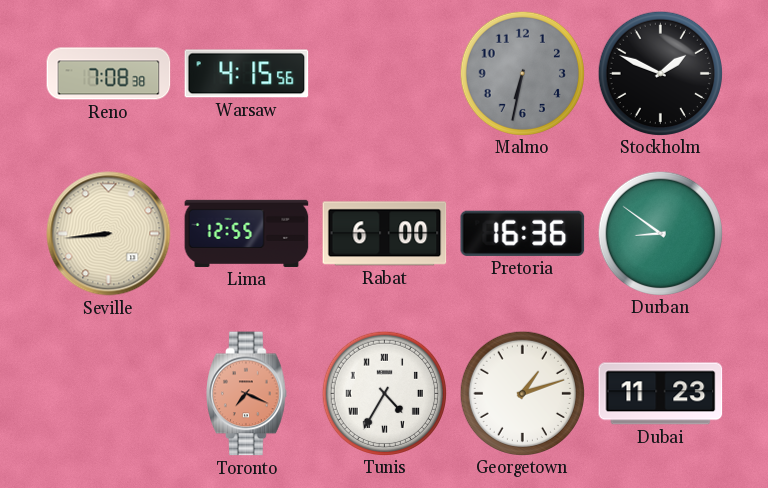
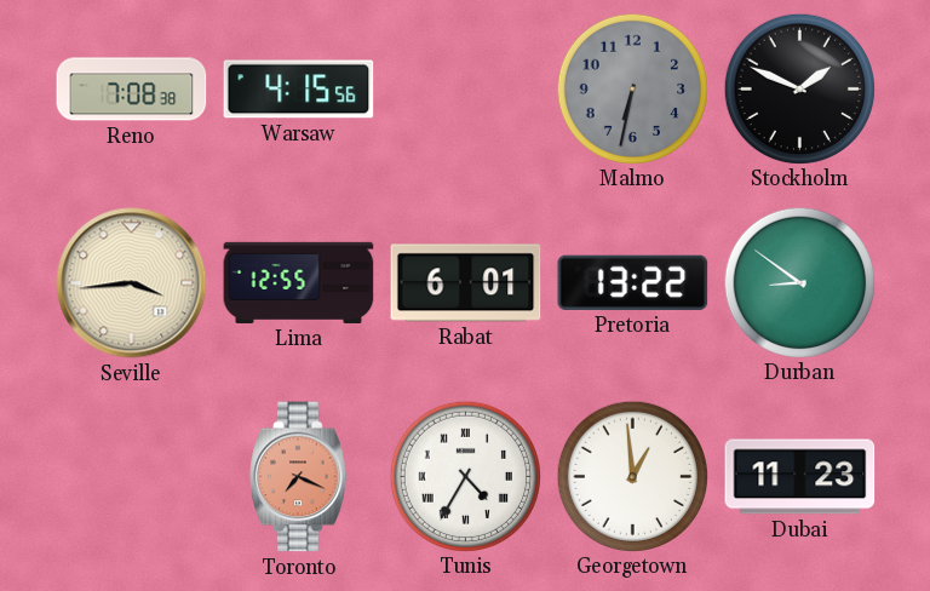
Seville: 8:44 -> 3:44 (132, 283)
Rabat: 6:00 -> 6:01 (466, 283)
Pretoria: 16:36 -> 13:22 (633, 282)
Georgetown: 1:12 -> 12:59 (632, 476)
